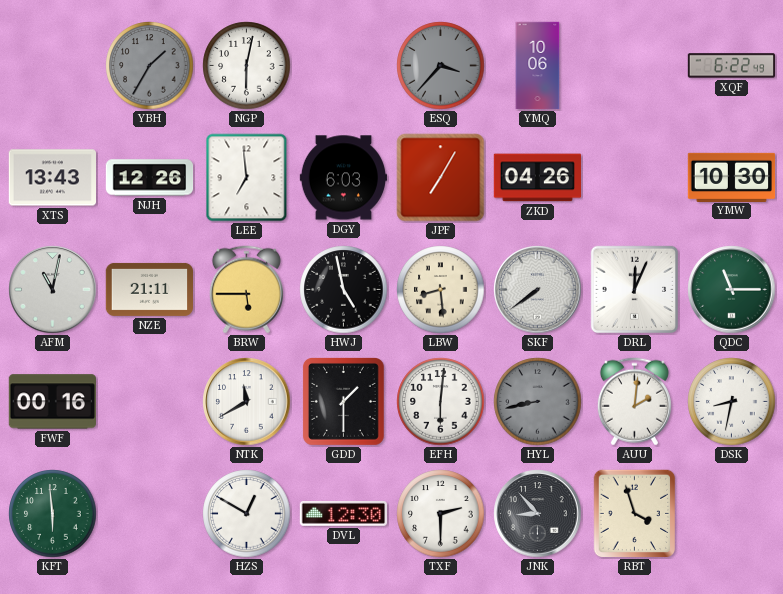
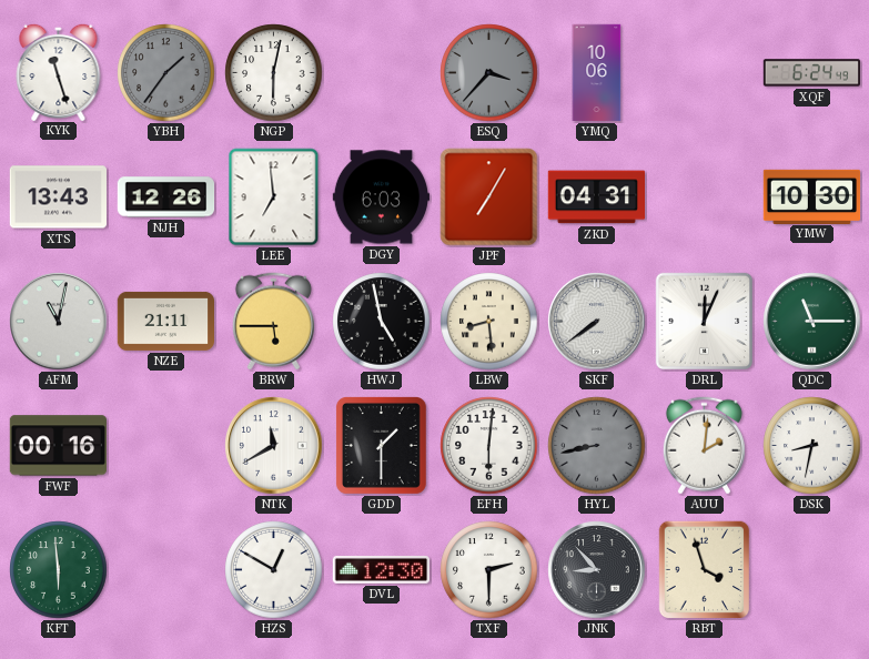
KYK: none -> 11:27 (59, 71)
YBH: 1:35 -> 1:36 (166, 73)
XQF: 6:22 -> 6:24 (812, 73)
ZKD: 04:26 -> 04:31 (596, 197)
